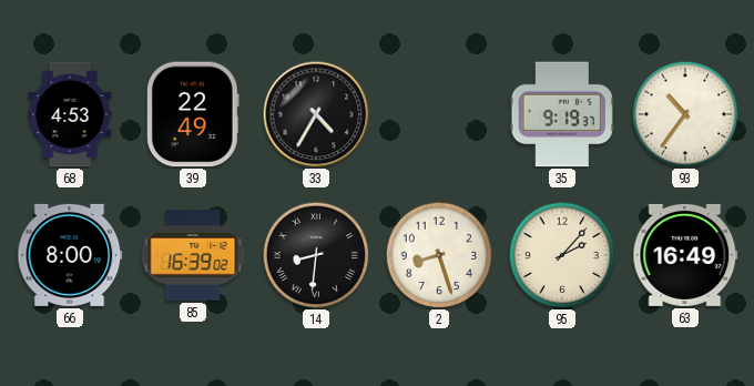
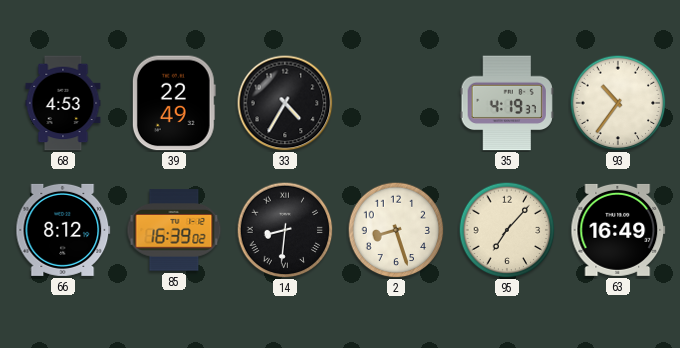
35: 9:19 -> 4:19 (507, 103)
66: 8:00 -> 8:12 (63, 230)
95: 2:07 -> 7:07 (507, 230)
